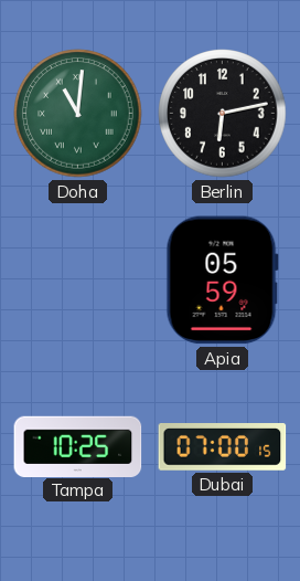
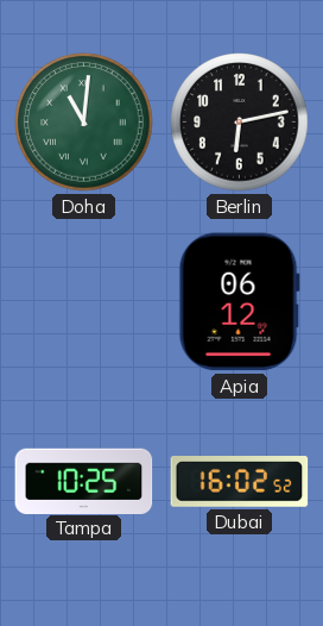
Apia: 05:59 -> 06:12 (239, 302)
Dubai: 07:00 -> 16:02 (240, 482)
